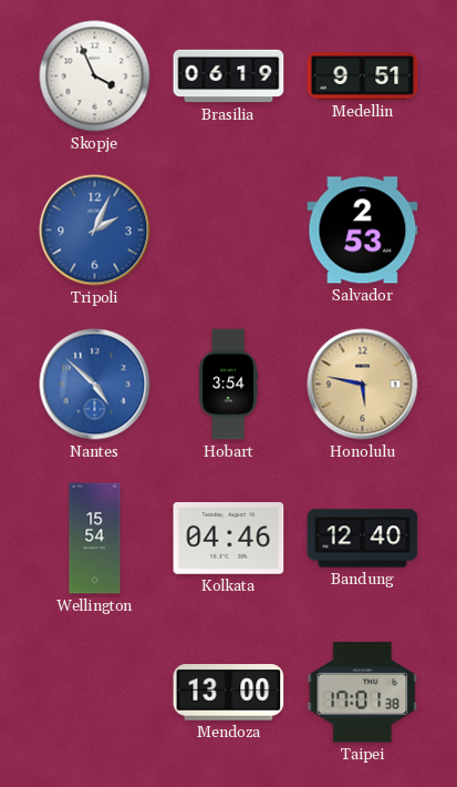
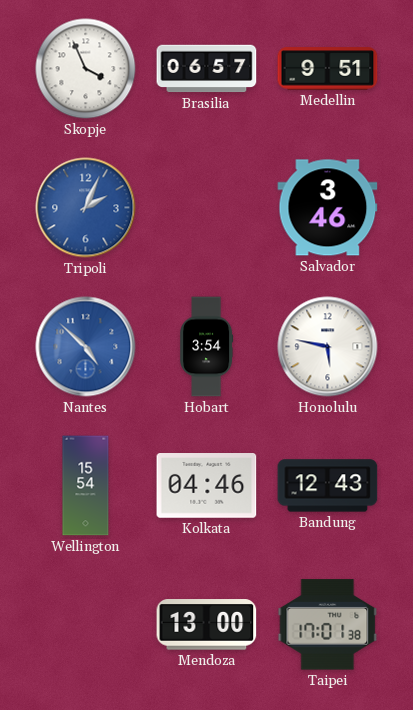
Brasilia: 06:19 -> 06:57 (207, 69)
Salvador: 2:53 -> 3:46 (328, 208)
Honolulu dial: champagne -> white (328, 347)
Bandung: 12:40 -> 12:43 (328, 486)
